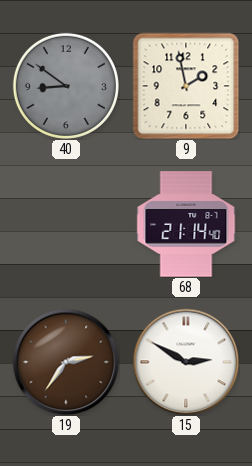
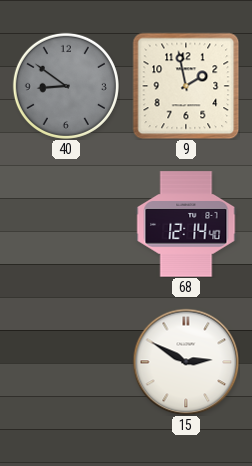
68: 21:14 -> 12:14 (186, 224)
19: 2:36 -> none (66, 362)
